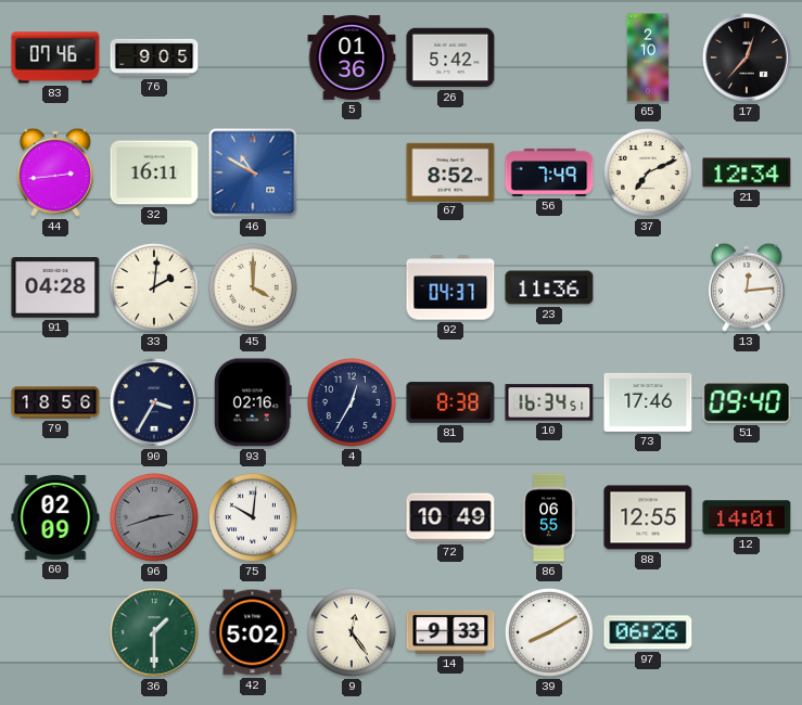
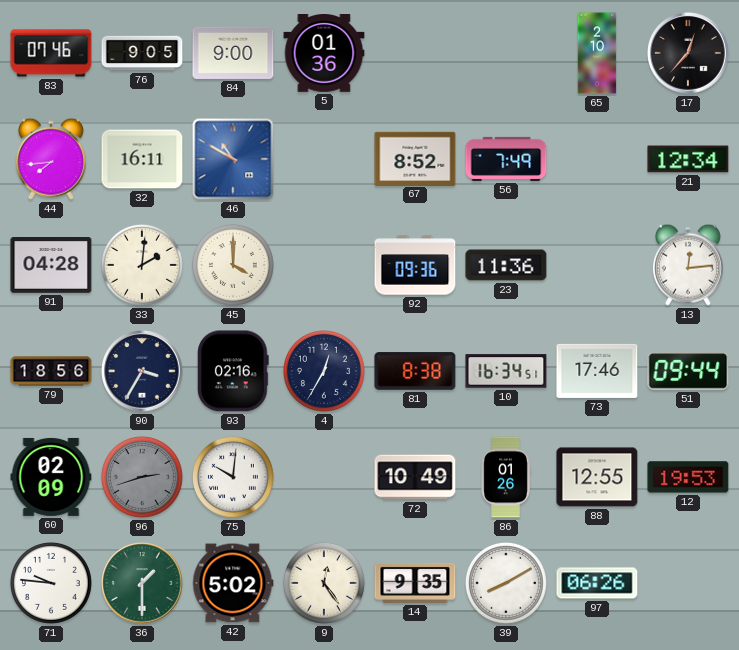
84: none -> 9:00 (233, 53)
26: 5:42 -> none (450, 57)
44: 2:44 -> 7:44 (51, 159)
37: 7:11 -> none (648, 172)
92: 04:37 -> 09:36 (415, 265)
51: 09:40 -> 09:44 (688, 371)
86: 06:55 -> 01:26 (506, 477)
12: 14:01 -> 19:53 (688, 477)
71: none -> 9:46 (51, 583)
14: 9:33 -> 9:35 (415, 583)
